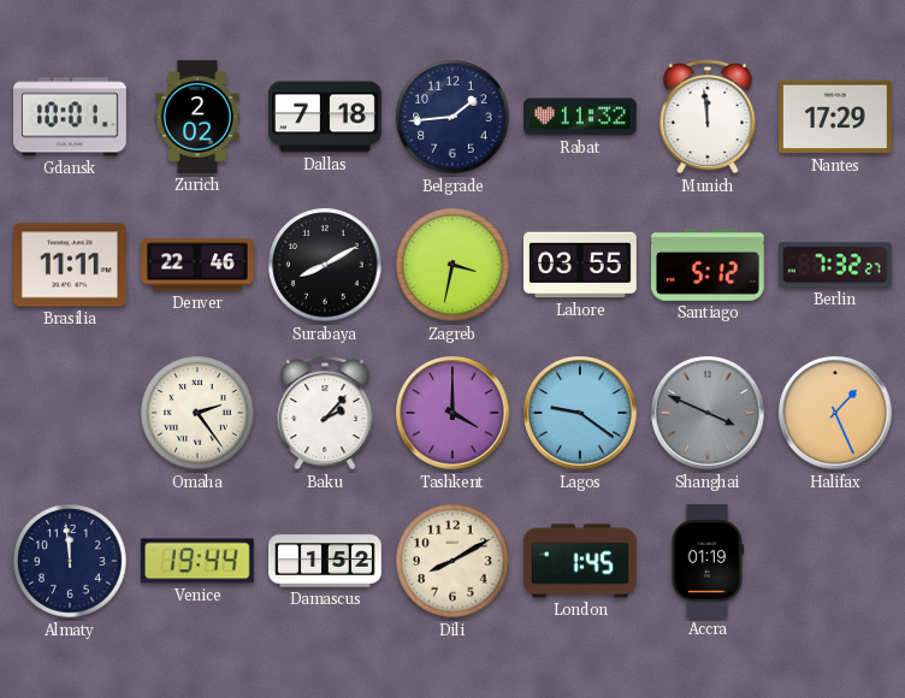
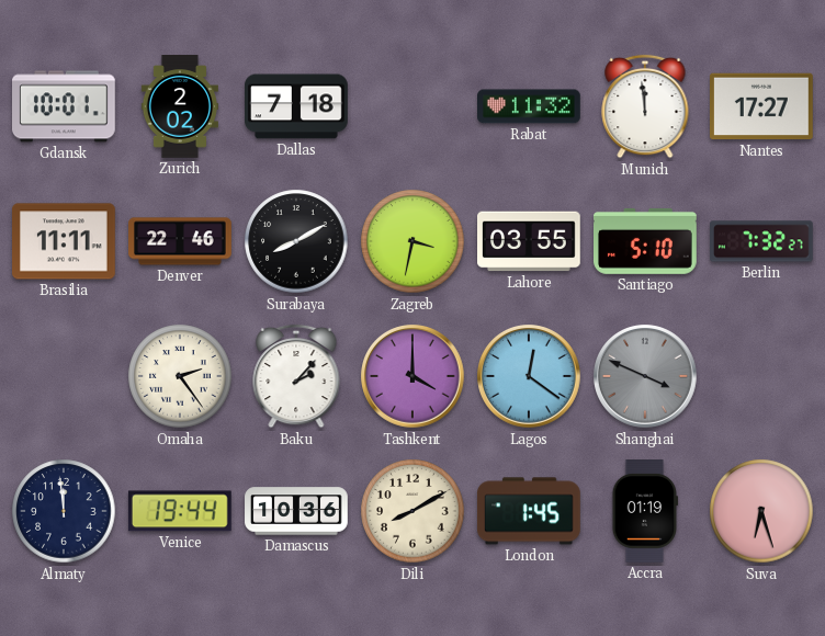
Belgrade: 1:44 -> none (452, 117)
Nantes: 17:29 -> 17:27 (762, 106)
Santiago: 5:12 -> 5:10 (646, 241)
Lagos: 9:21 -> 12:21 (529, 376)
Halifax: 1:26 -> none (835, 413)
Damascus: 1:52 -> 10:36 (296, 511)
Suva: none -> 6:27 (761, 511)
